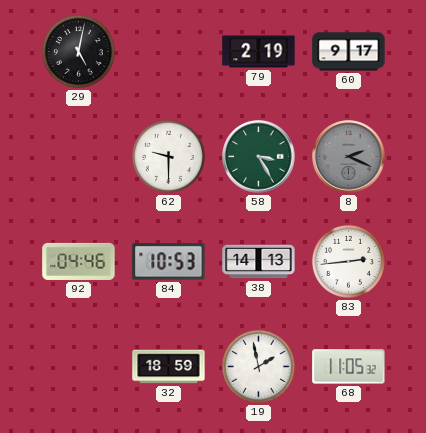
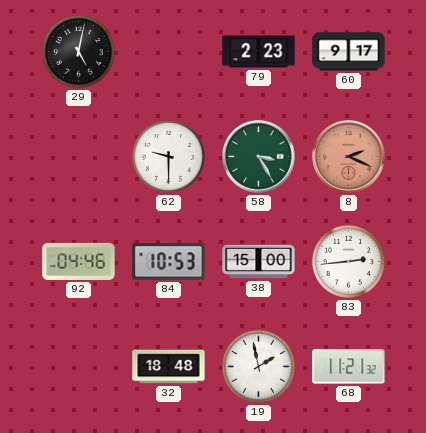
79: 2:19 -> 2:23 (259, 52)
8 dial: grey -> salmon (349, 157)
38: 14:13 -> 15:00 (259, 262)
32: 18:59 -> 18:48 (169, 367)
68: 11:05 -> 11:21 (349, 367)
